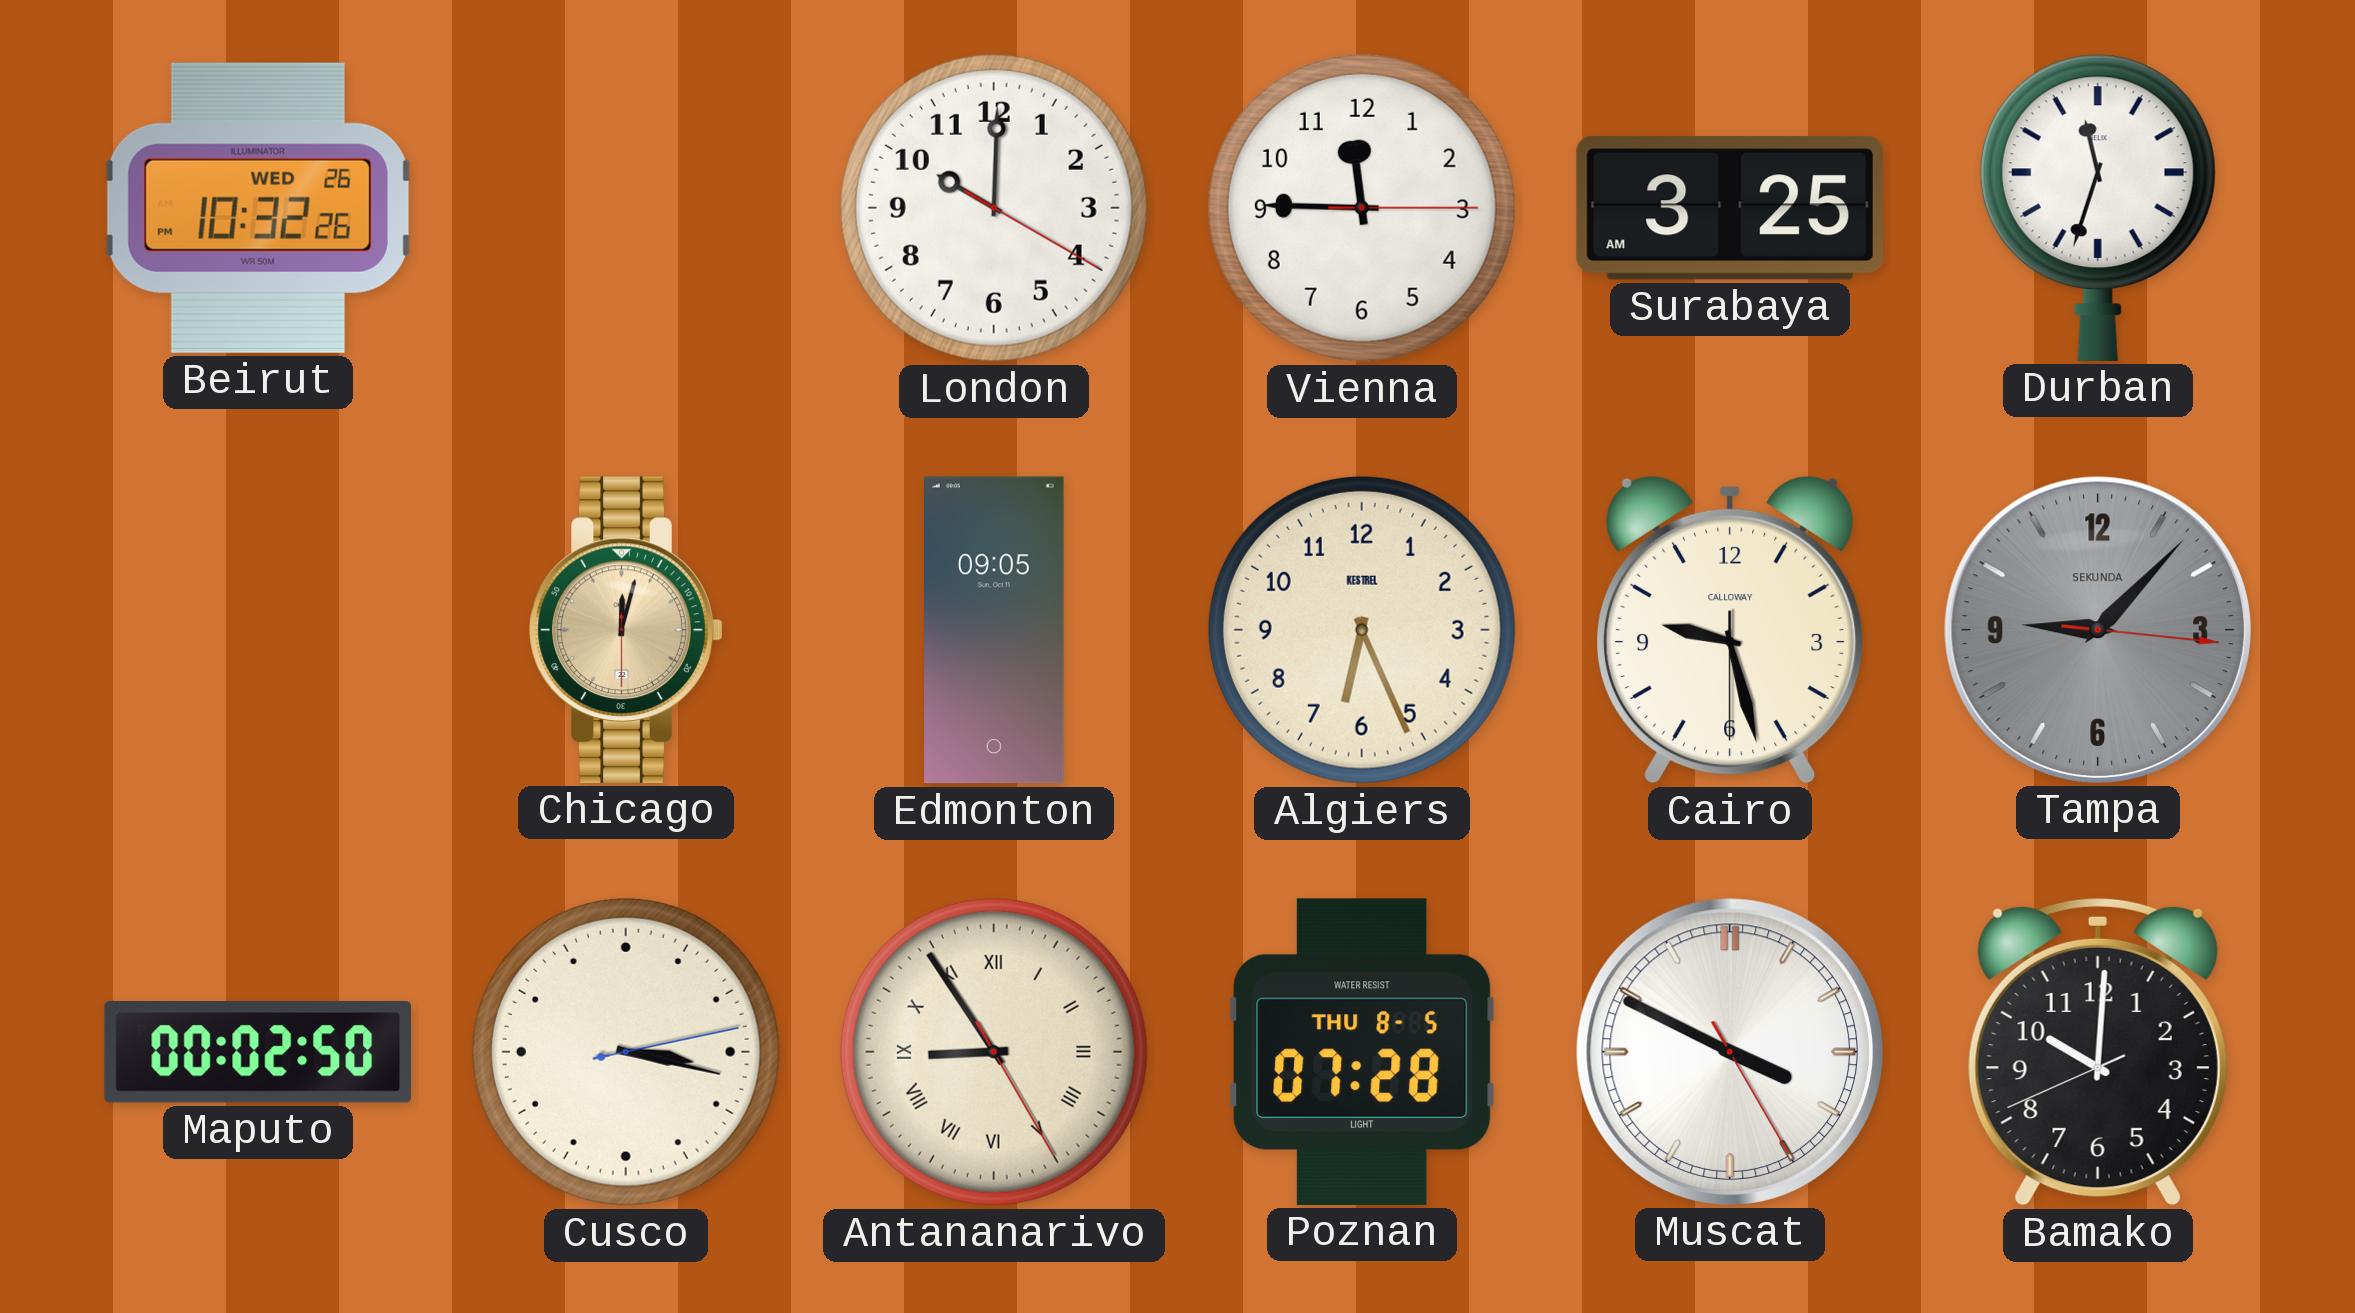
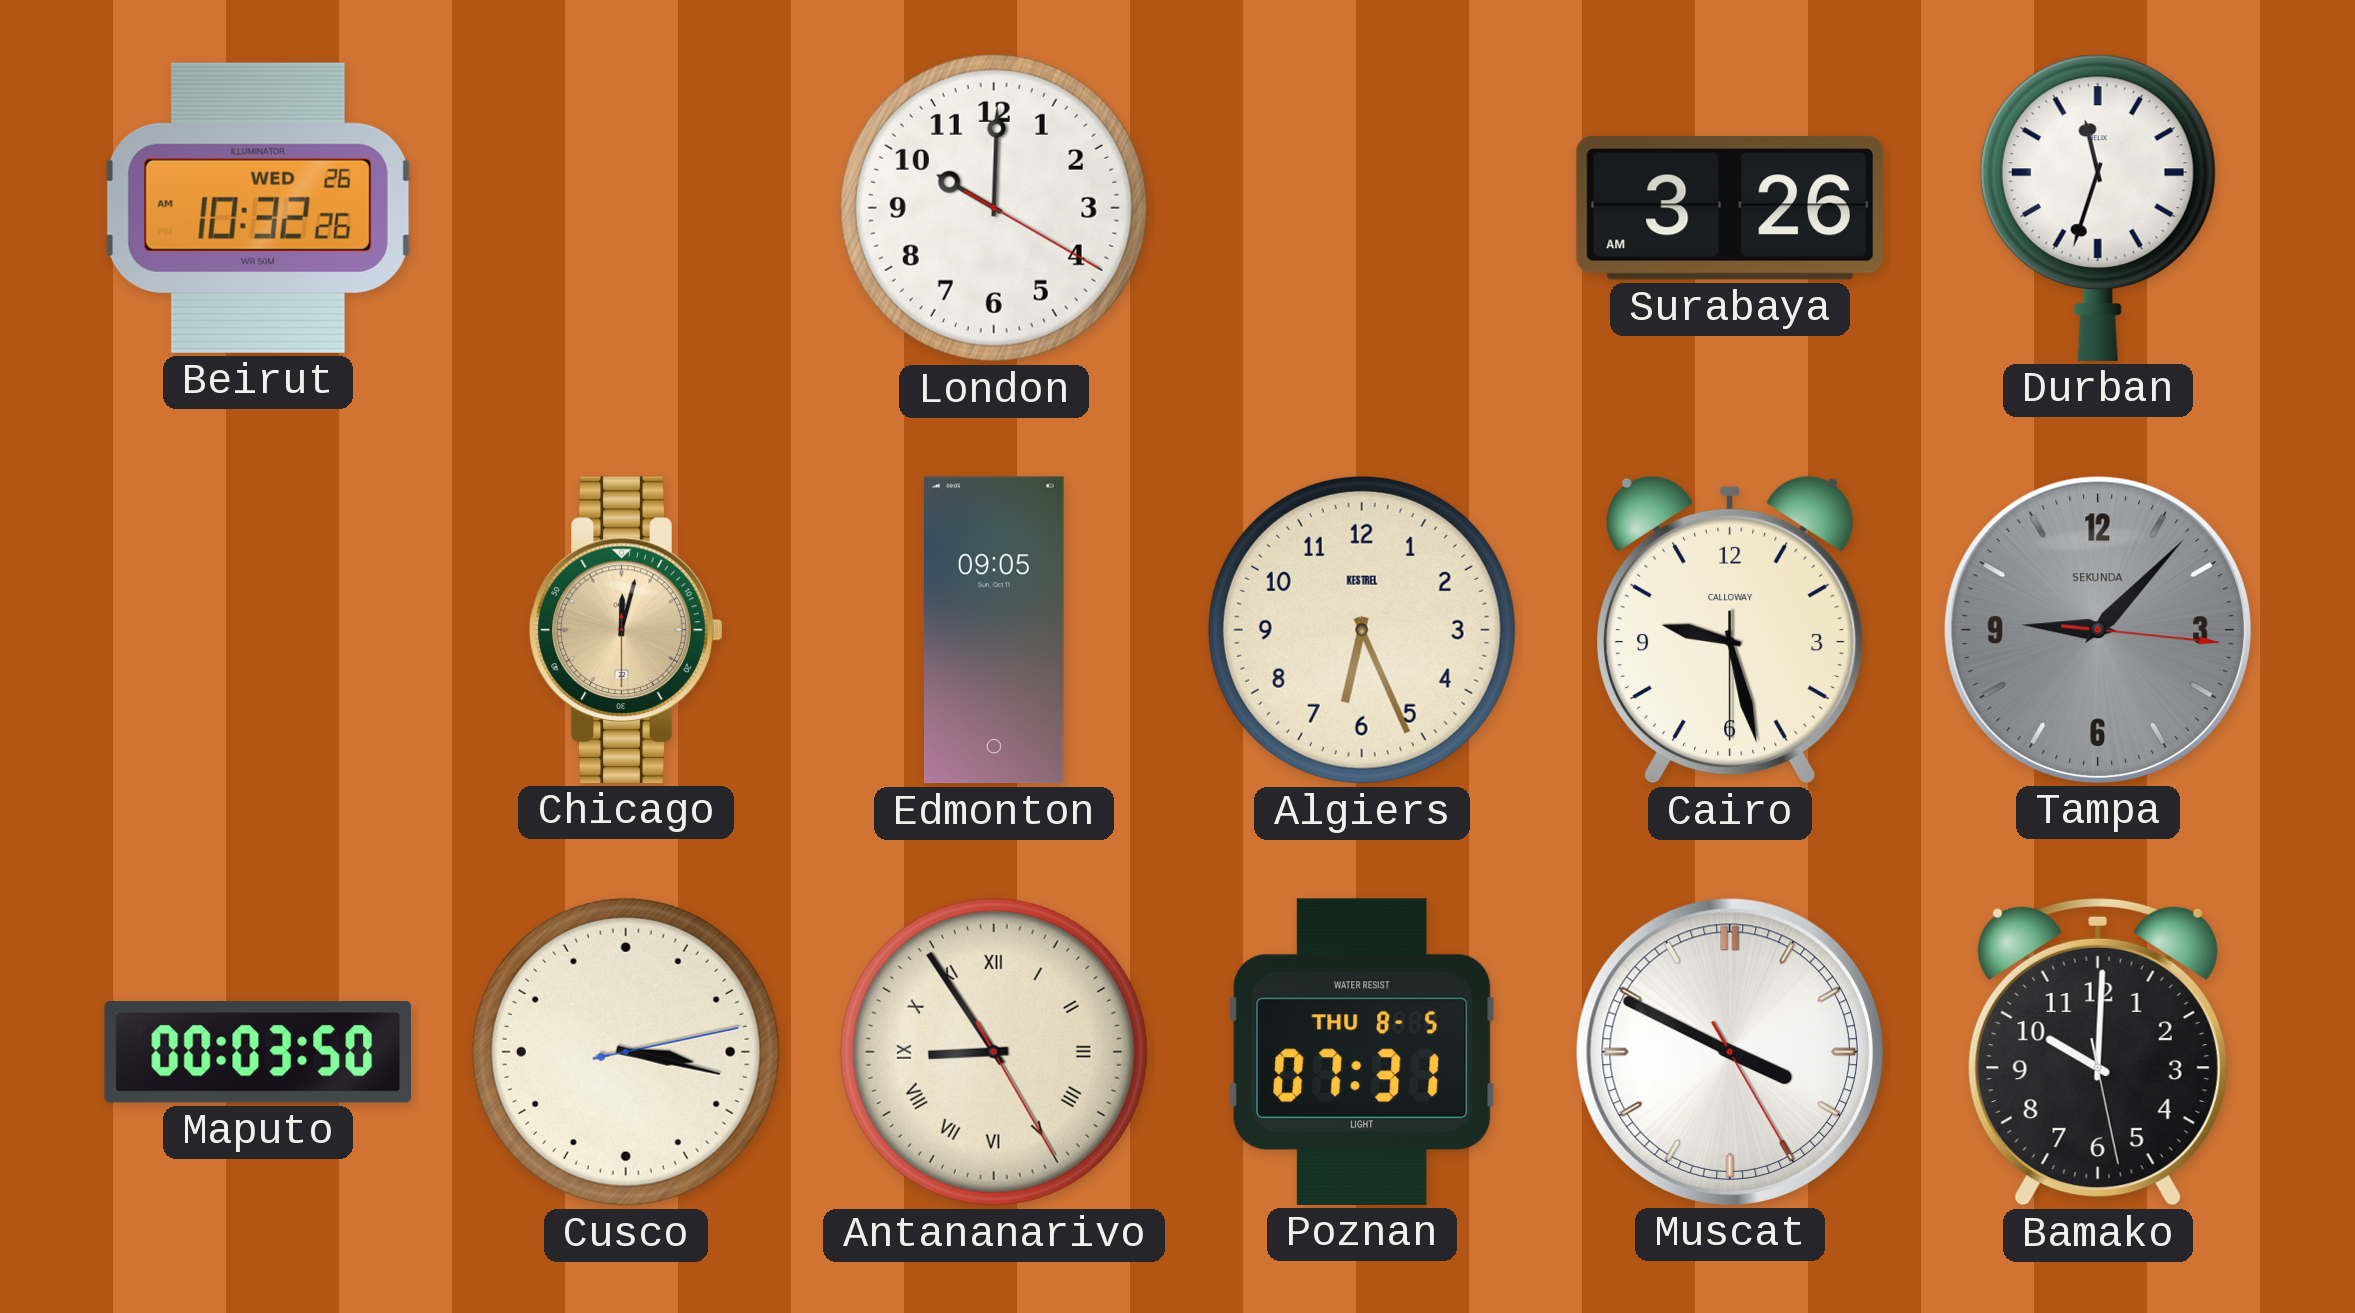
Beirut: 10:32:26 PM -> 10:32:26 AM (258, 208)
Vienna: 11:45 -> none (1362, 208)
Surabaya: 3:25 -> 3:26 (1730, 208)
Maputo: 00:02 -> 00:03 (257, 1053)
Poznan: 07:28 -> 07:31 (1362, 1052)
Bamako: 10:00:41 -> 10:00:28 (2098, 1052)
